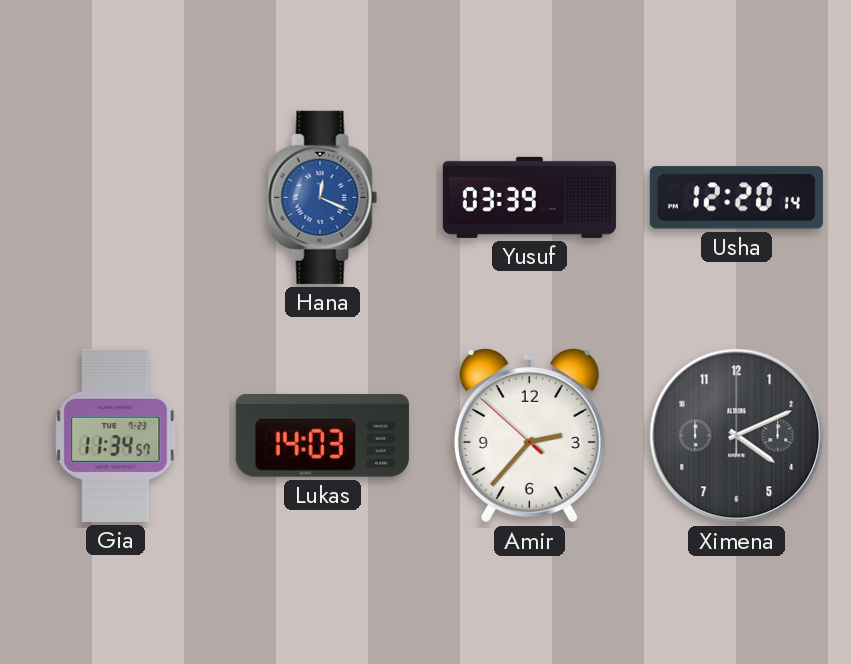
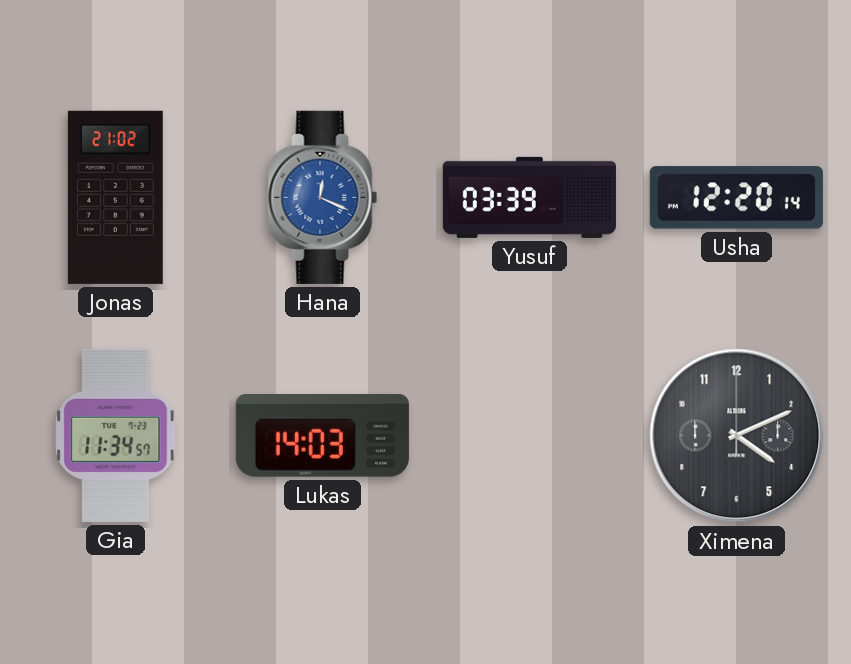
Jonas: none -> 21:02 (115, 197)
Amir: 2:36 -> none (529, 436)
